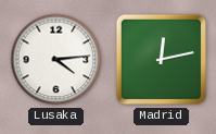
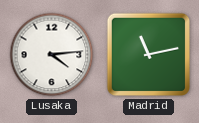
Madrid: 12:13 -> 11:13 (149, 55)
